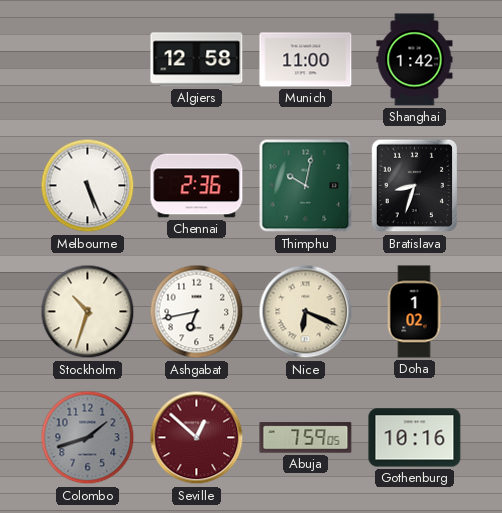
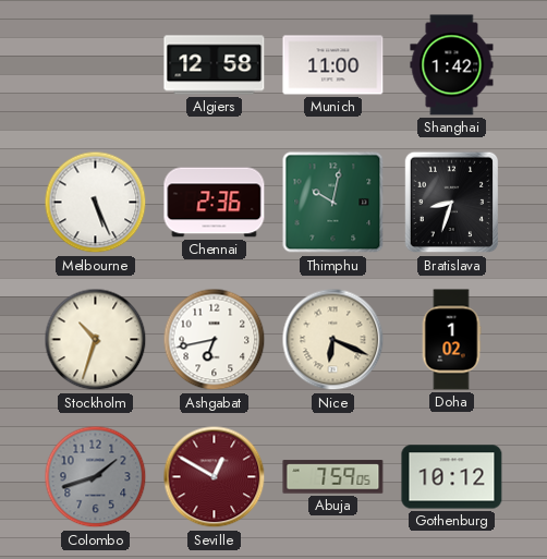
Seville: 12:52 -> 12:50 (215, 477)
Gothenburg: 10:16 -> 10:12 (452, 477)
